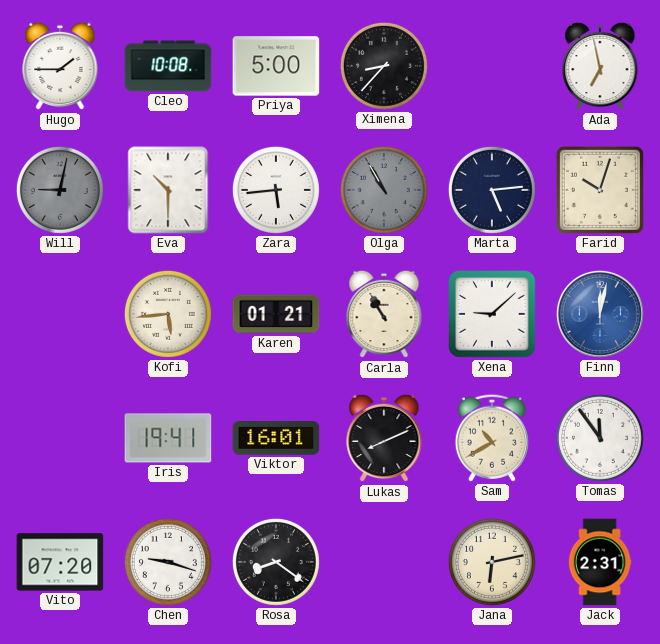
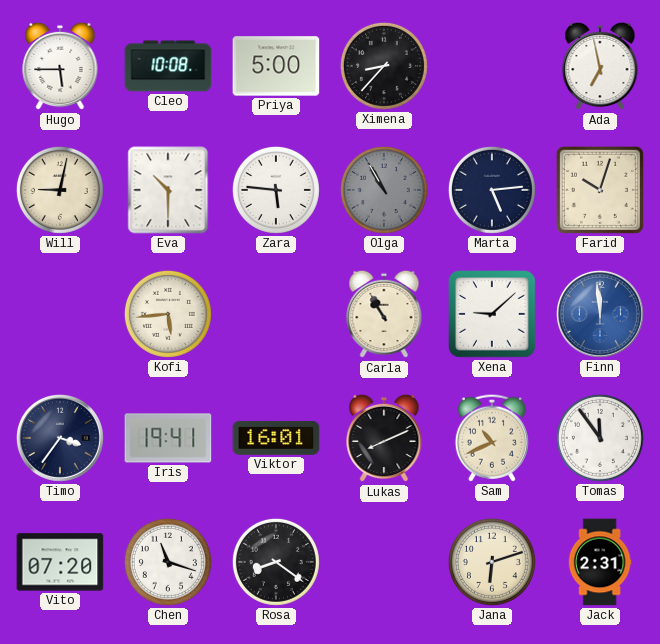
Hugo: 1:45 -> 5:45 (60, 66)
Will dial: grey -> cream (60, 190)
Zara: 5:44 -> 5:46 (276, 190)
Karen: 01:21 -> none (276, 314)
Finn: 12:02 -> 11:59 (600, 314)
Timo: none -> 3:36 (60, 438)
Sam: 10:40 -> 10:41 (492, 438)
Chen: 9:18 -> 11:18 (168, 562)
Jana: 6:13 -> 6:12 (492, 562)
